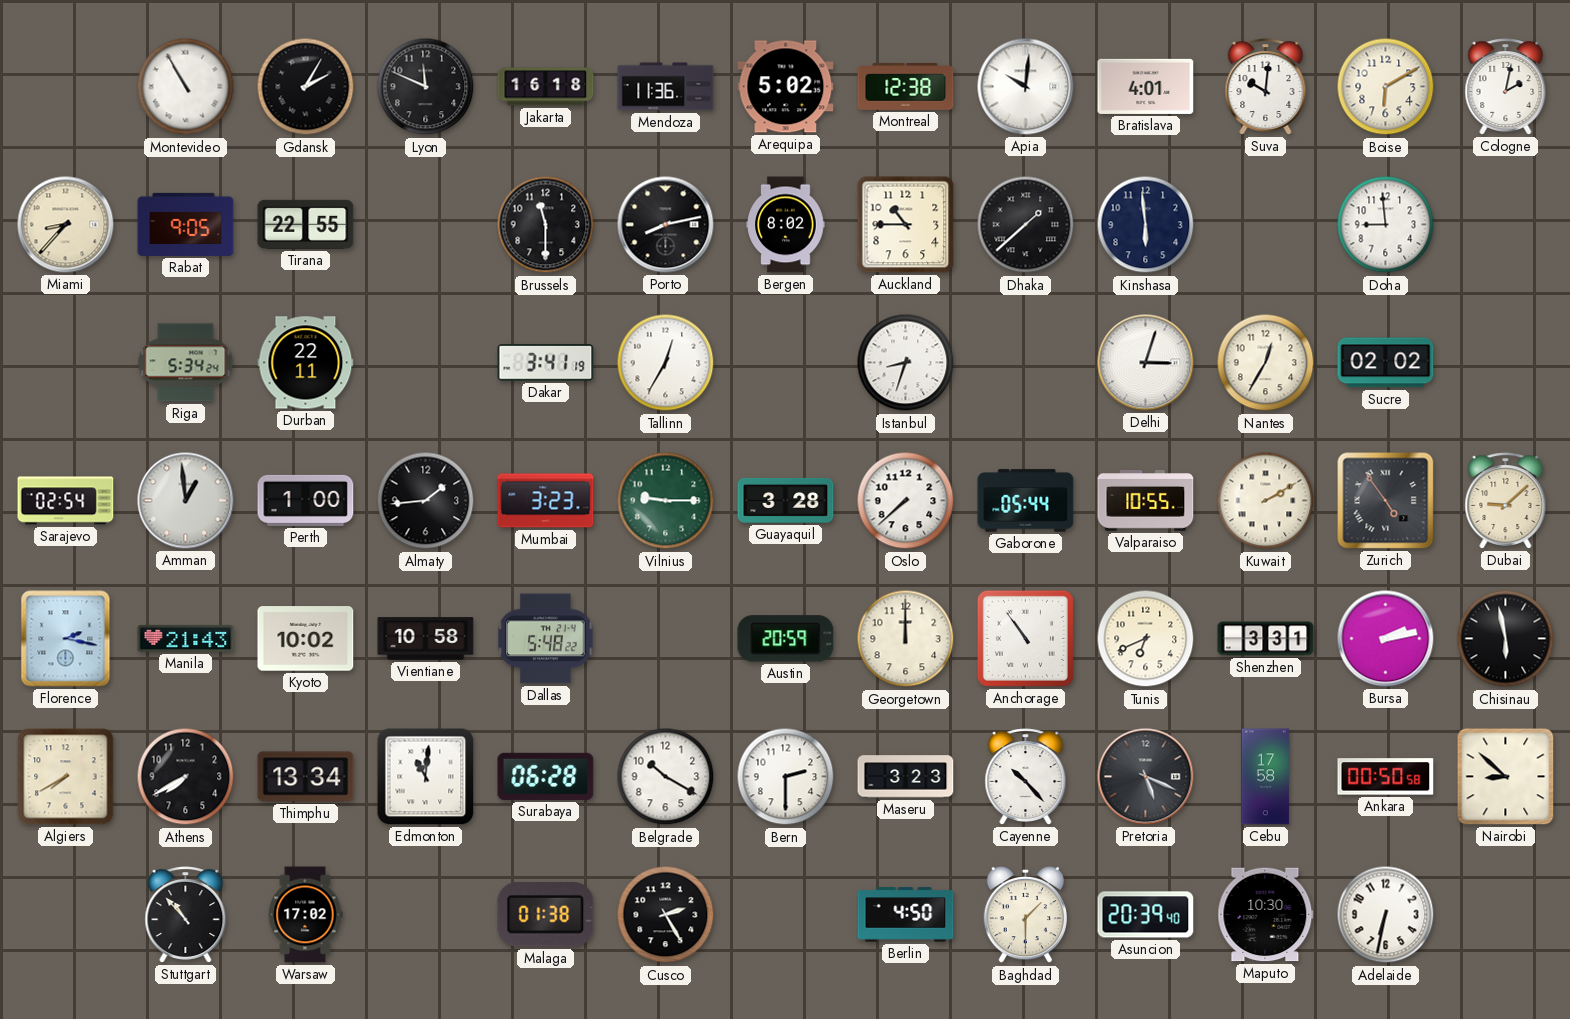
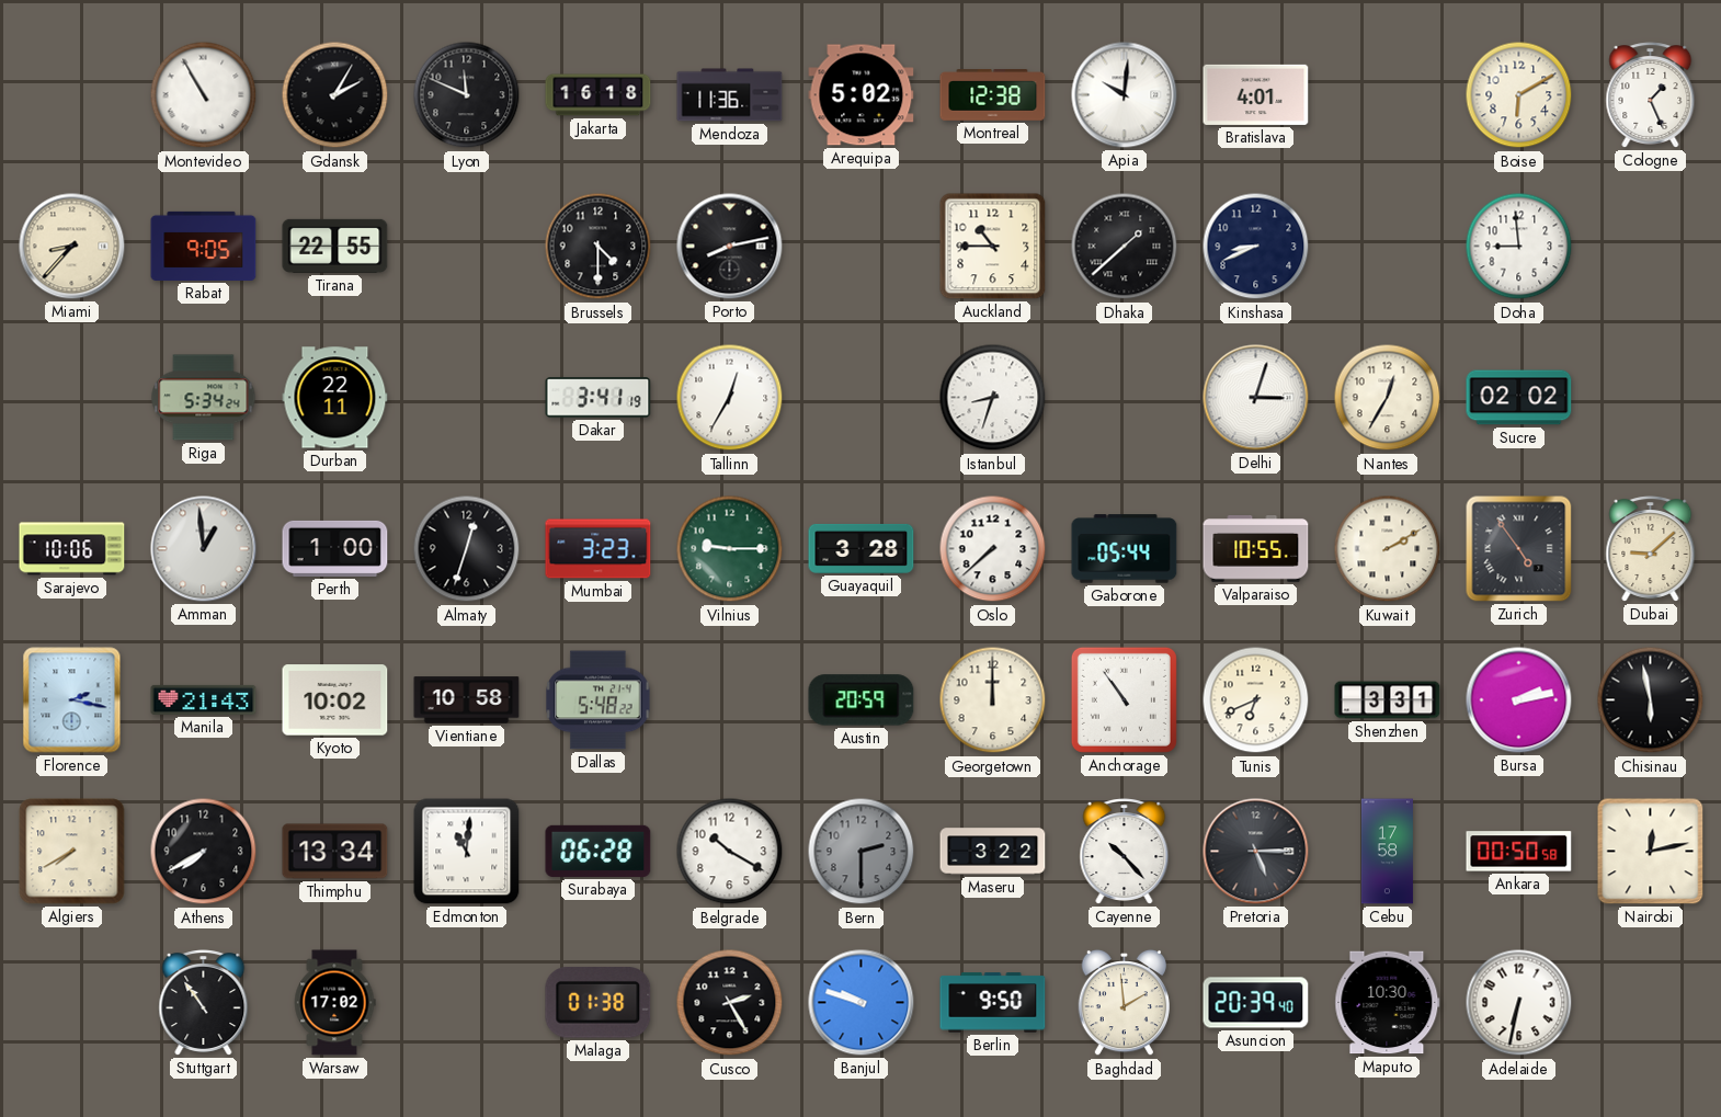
Suva: 10:01 -> none (1266, 87)
Cologne: 2:02 -> 1:26 (1651, 95)
Brussels: 11:30 -> 4:30 (599, 247)
Bergen: 8:02 -> none (786, 225)
Kinshasa: 5:59 -> 8:41 (1256, 247)
Sarajevo: 02:54 -> 10:06 (72, 549)
Almaty: 1:44 -> 12:33 (467, 549)
Bern dial: white -> grey (862, 852)
Maseru: 3:23 -> 3:22 (993, 852)
Pretoria: 5:19 -> 5:15 (1256, 852)
Nairobi: 8:52 -> 12:13 (1651, 852)
Stuttgart: 10:53 -> 10:54 (204, 1003)
Banjul: none -> 9:48 (862, 1003)
Berlin: 4:50 -> 9:50 (993, 1003)
Baghdad: 1:30 -> 1:59 (1124, 1003)
